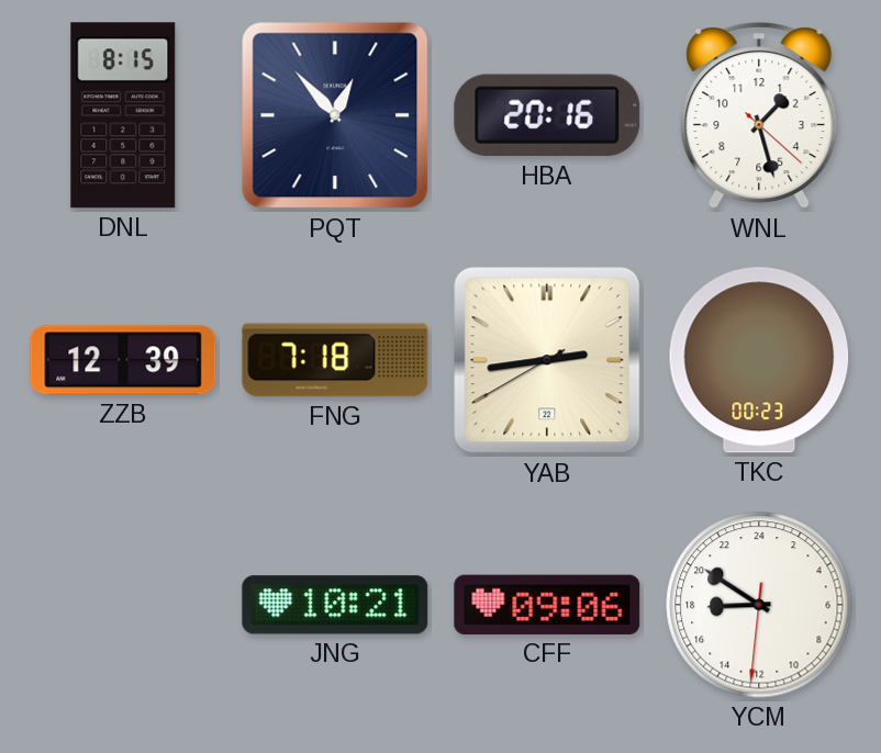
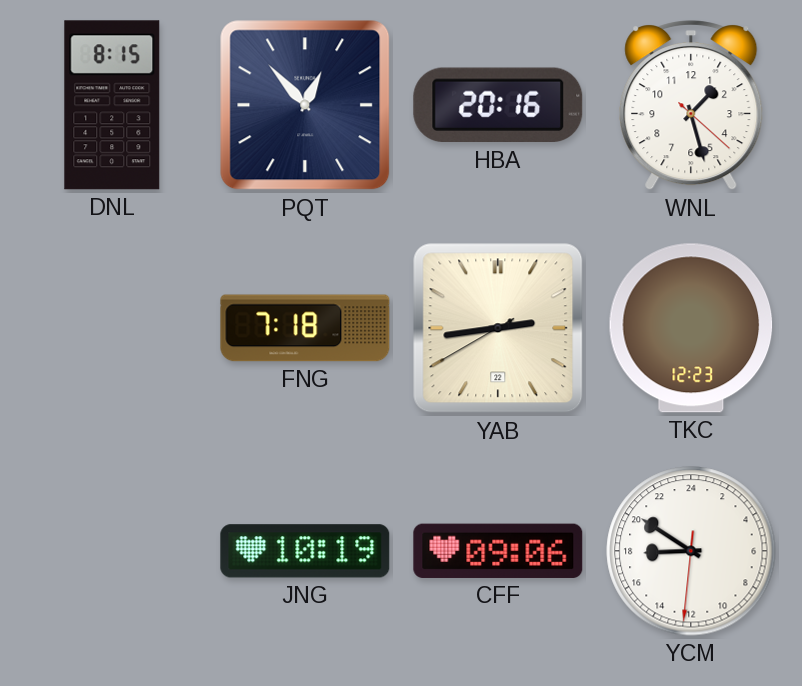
ZZB: 12:39 -> none (123, 360)
TKC: 00:23 -> 12:23 (691, 328)
JNG: 10:21 -> 10:19 (305, 551)
